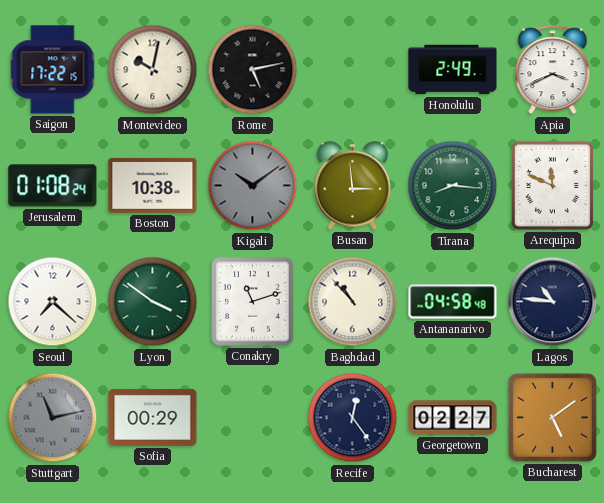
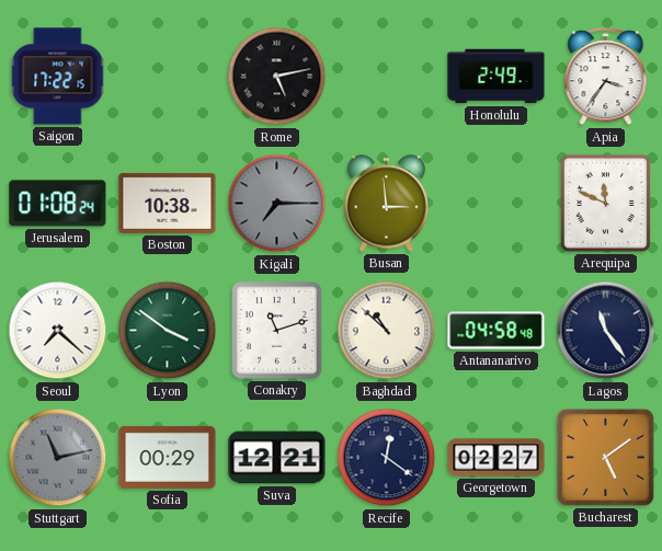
Montevideo: 10:02 -> none (153, 70)
Apia: 3:41 -> 3:36 (606, 77)
Kigali: 10:09 -> 7:15 (277, 204)
Tirana: 8:16 -> none (453, 186)
Baghdad: 10:53 -> 10:52 (387, 331)
Lagos: 10:46 -> 11:24 (606, 331)
Suva: none -> 12:21 (277, 458)
Recife: 12:24 -> 12:21 (387, 458)
